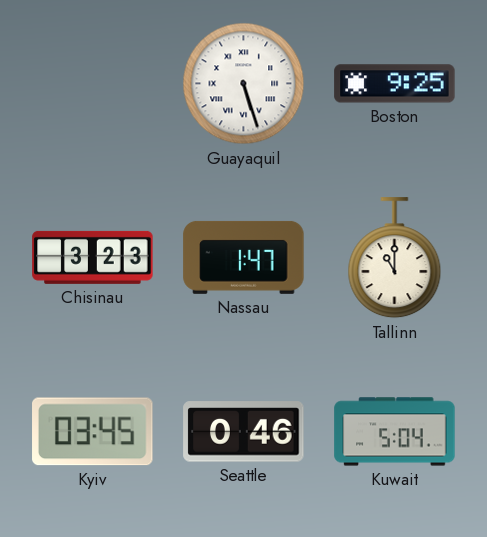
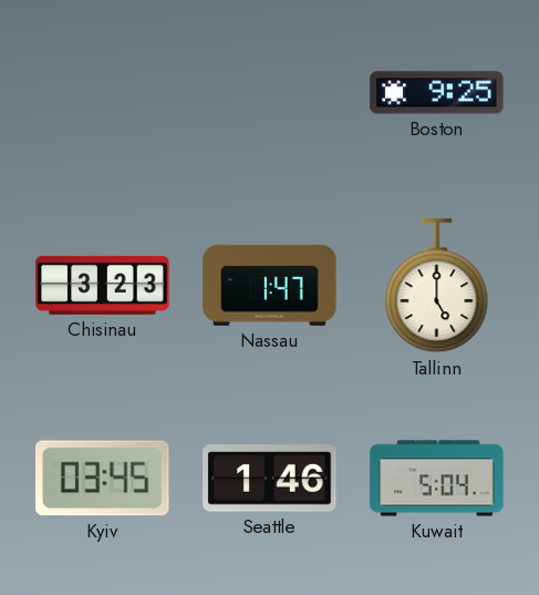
Guayaquil: 5:27 -> none (244, 84)
Tallinn: 11:00 -> 5:00 (437, 286)
Seattle: 0:46 -> 1:46 (270, 479)
